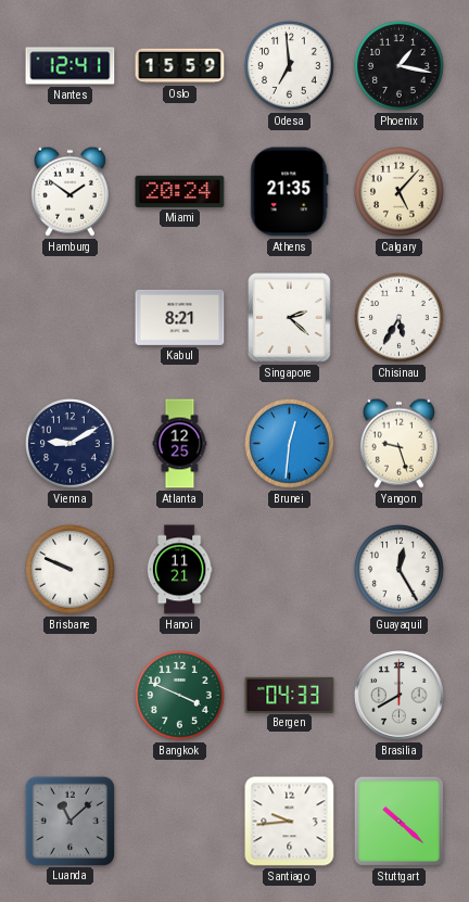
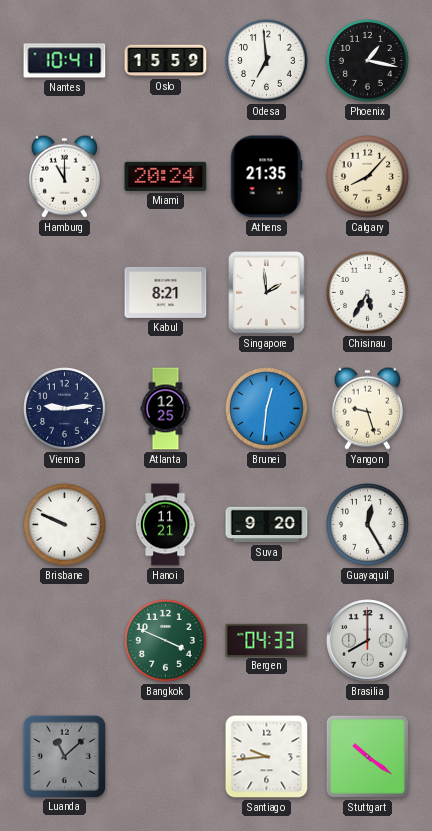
Nantes: 12:41 -> 10:41 (65, 61)
Hamburg: 1:51 -> 11:00 (64, 176)
Calgary: 5:07 -> 8:07 (368, 177)
Singapore: 2:22 -> 1:59 (267, 293)
Vienna: 9:10 -> 9:14 (65, 409)
Suva: none -> 9:20 (267, 525)
Stuttgart: 10:22 -> 10:21 (367, 756)
